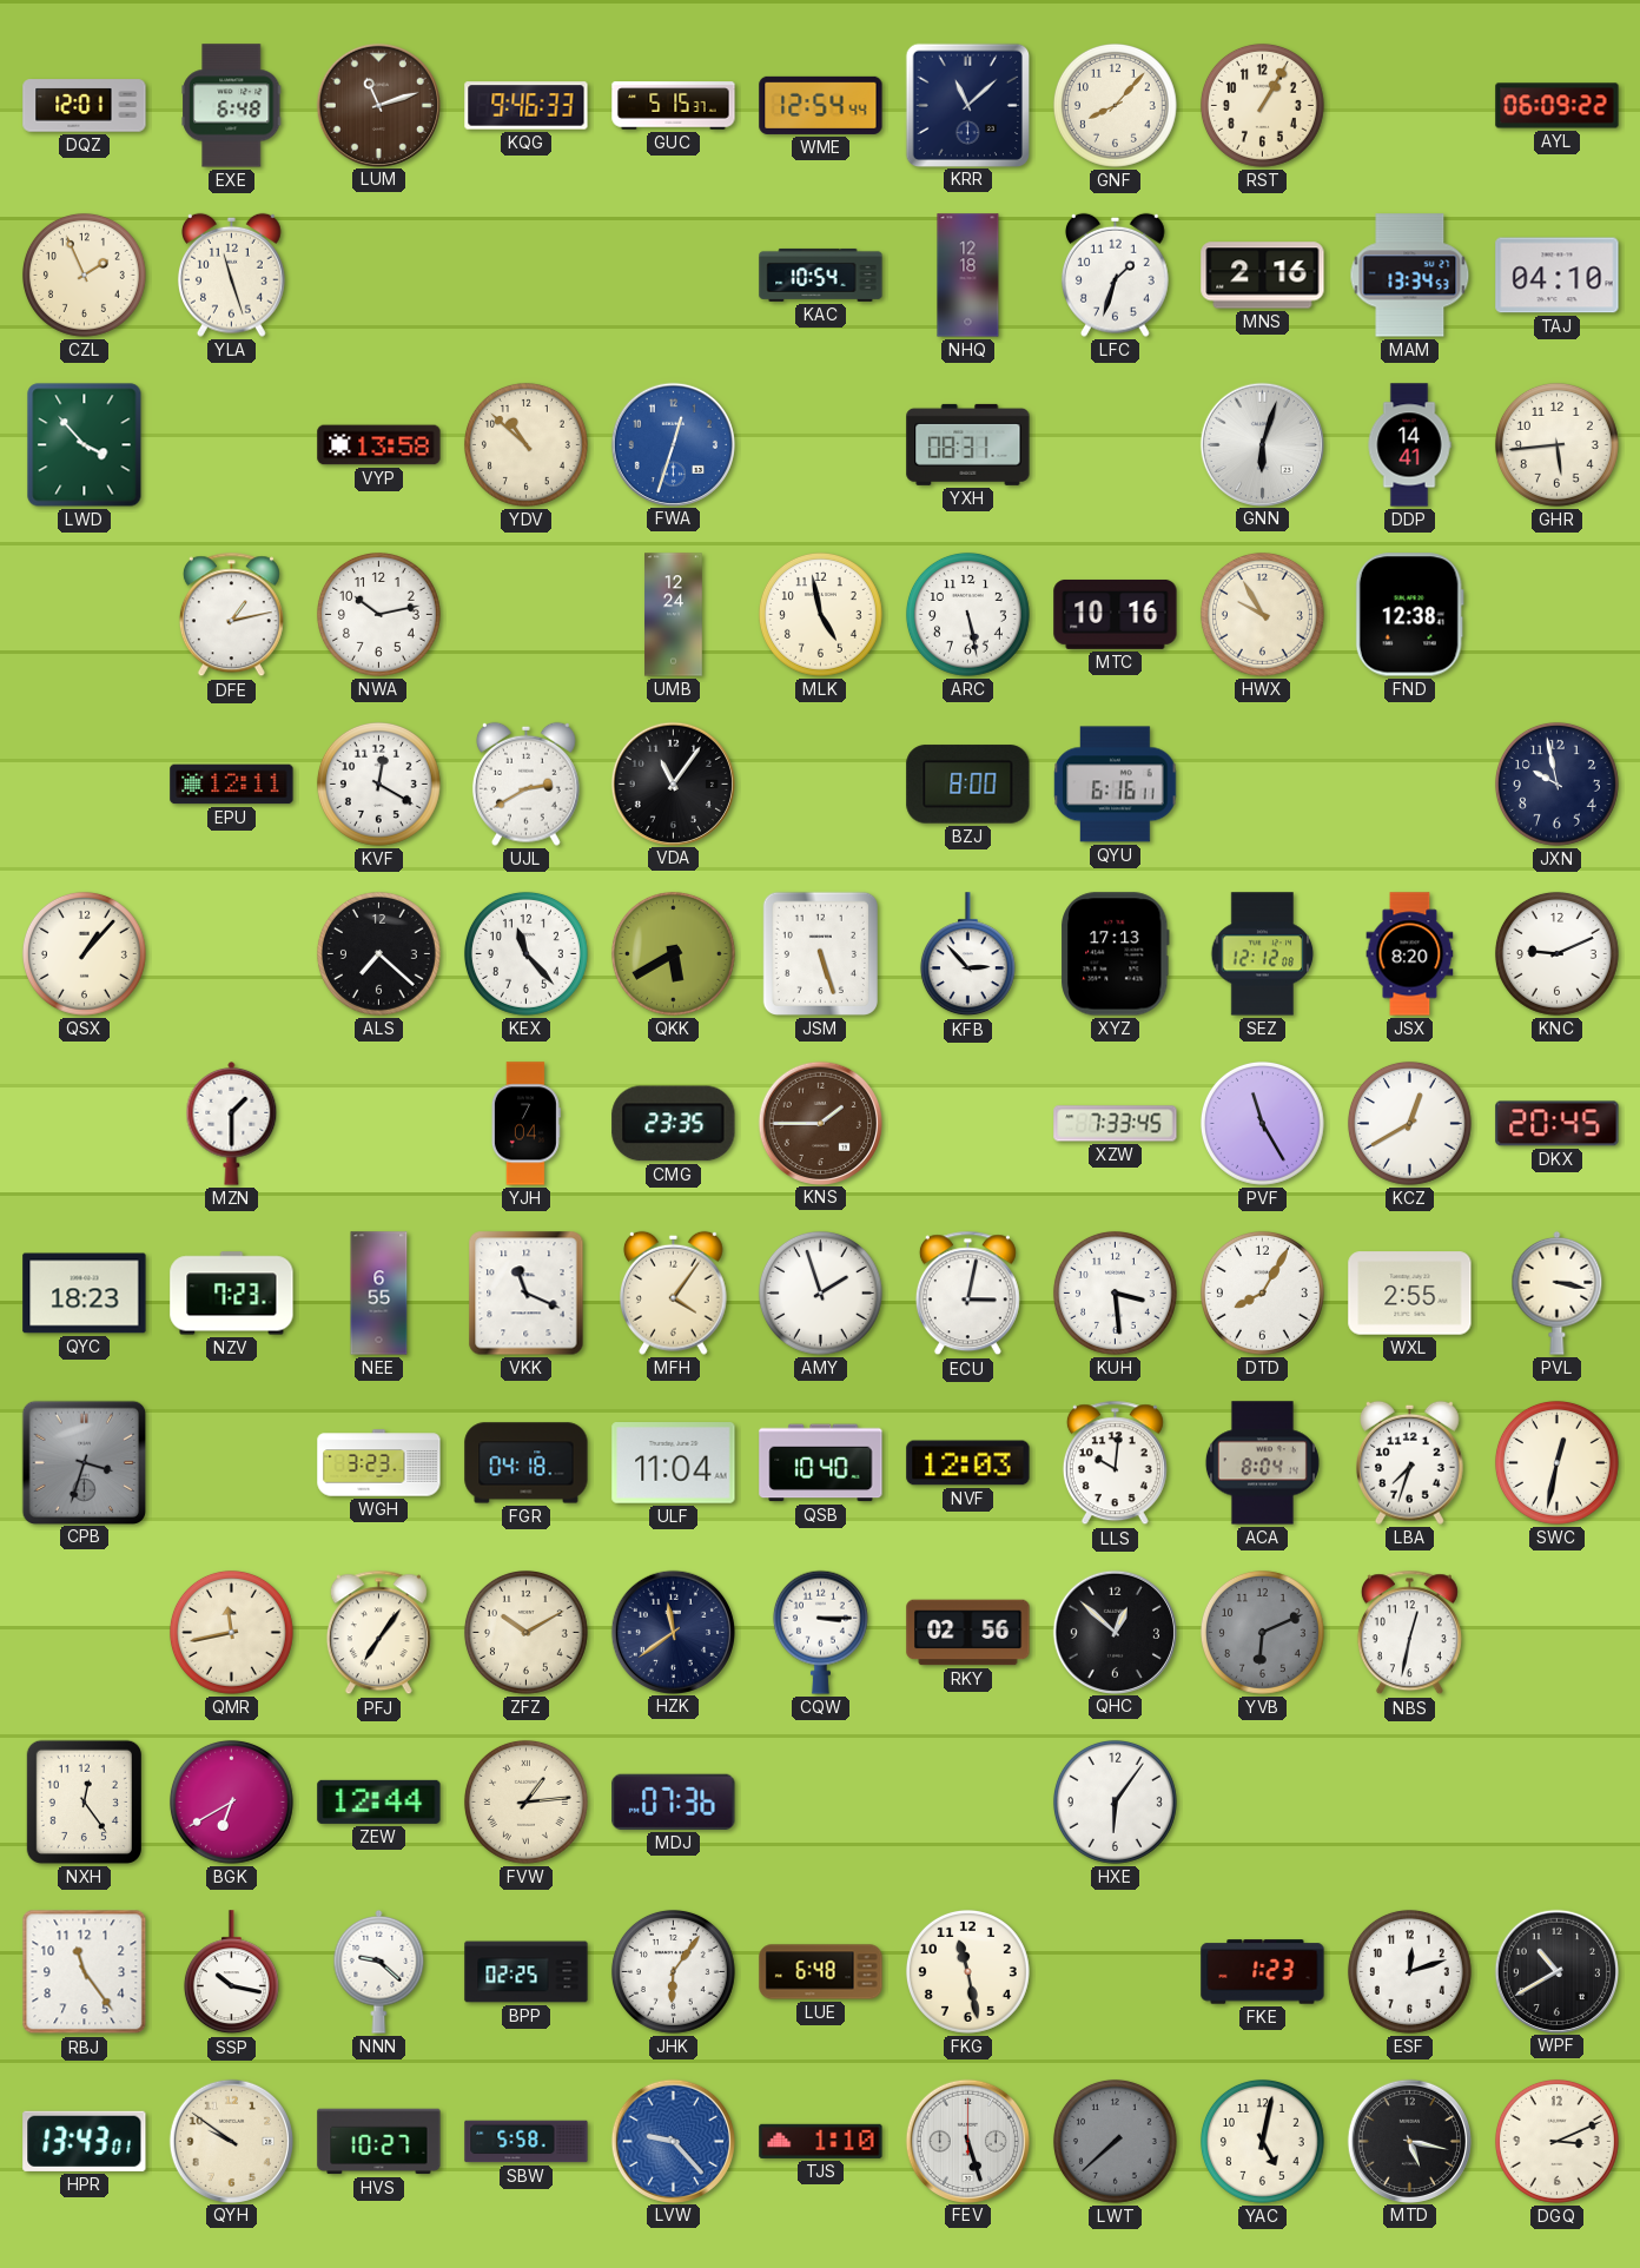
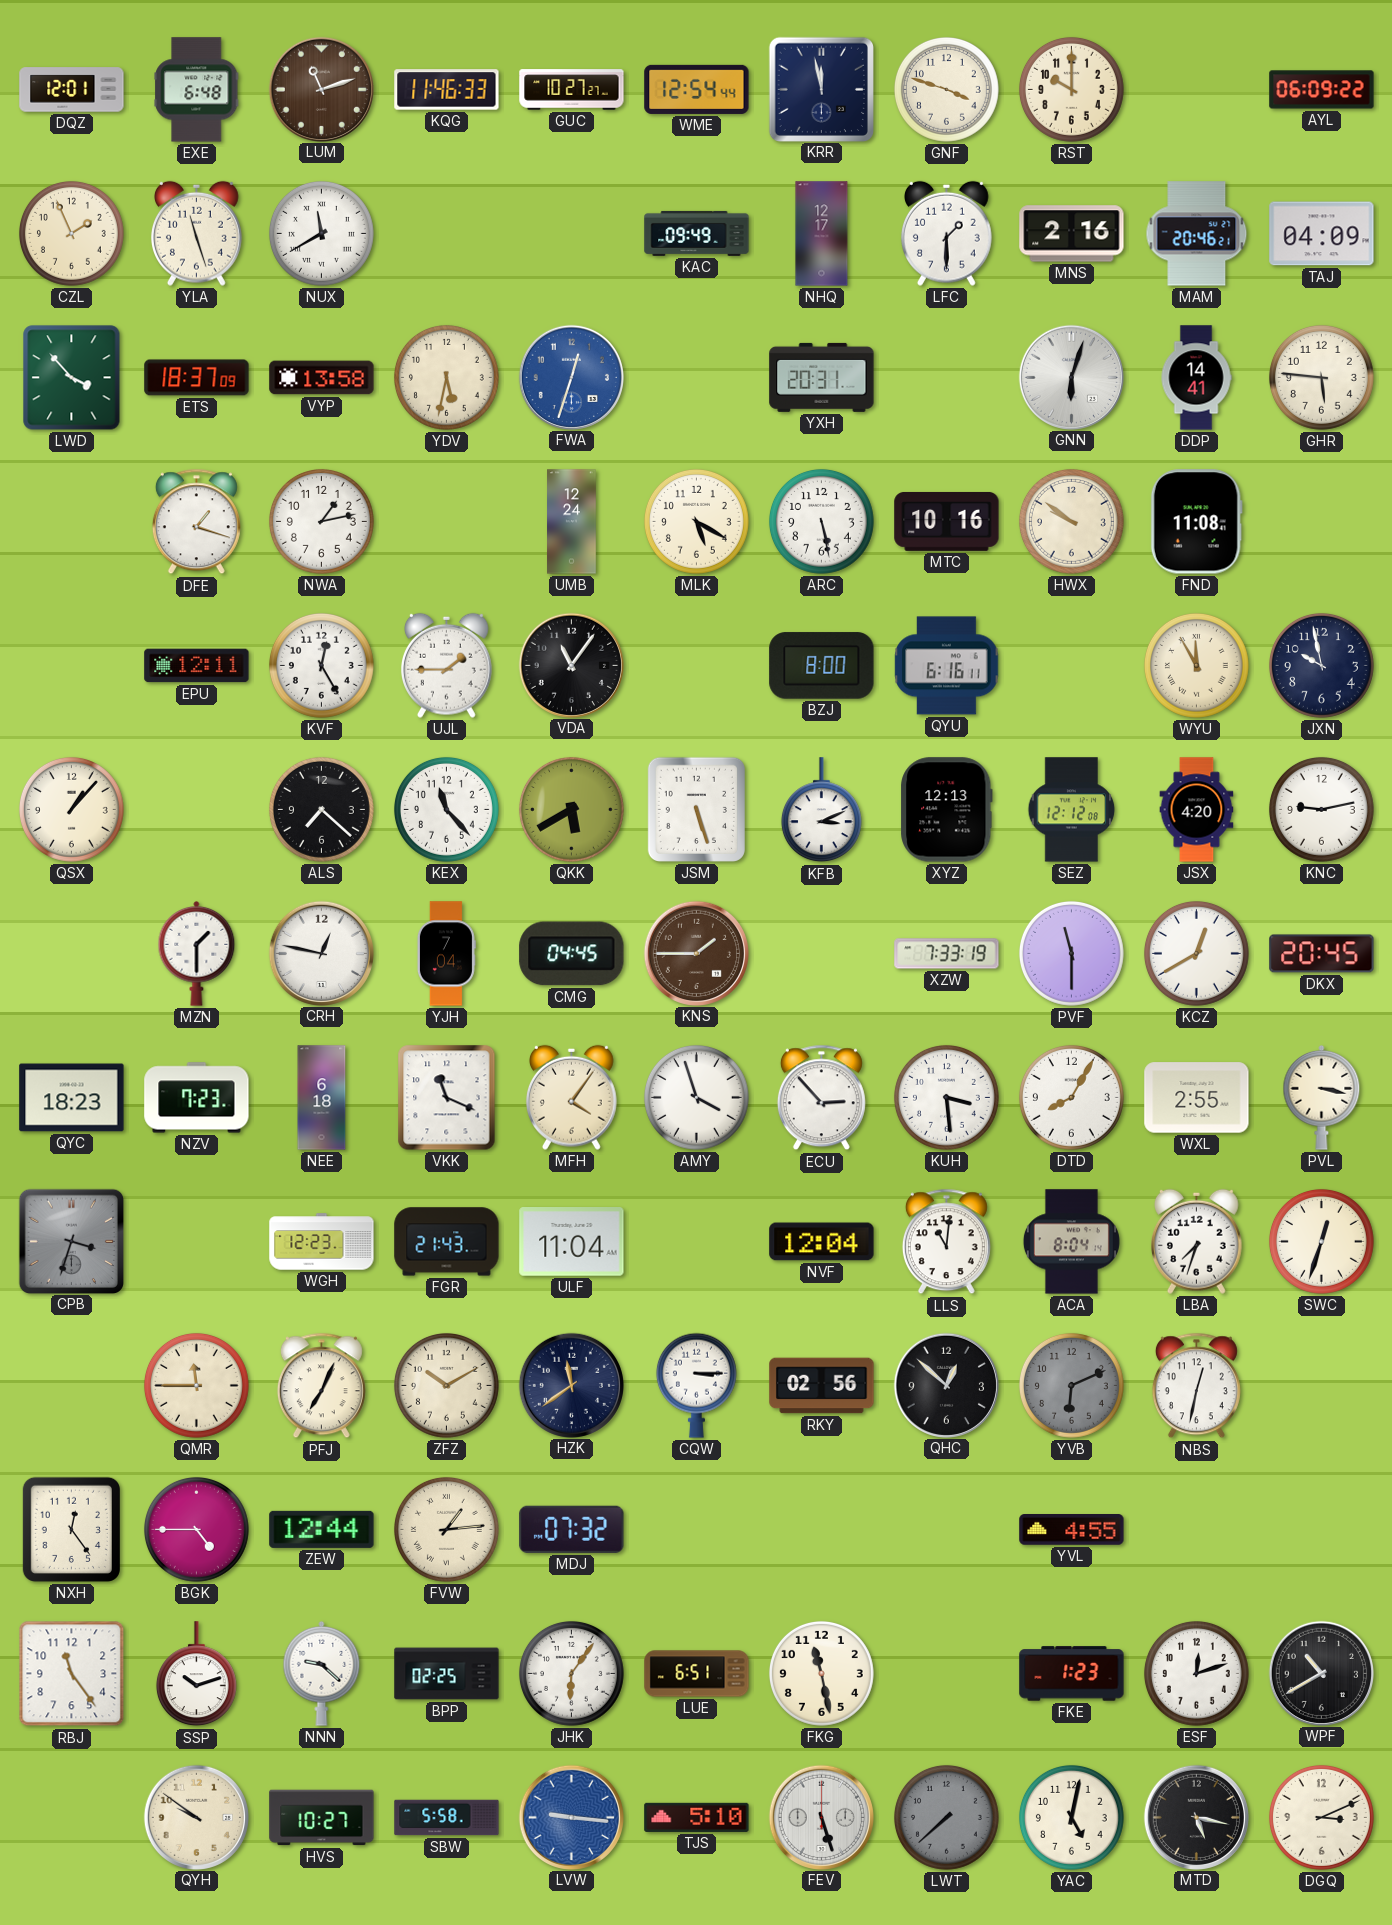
KQG: 9:46 -> 11:46 (447, 90)
GUC: 5:15 -> 10:27 (572, 90)
KRR: 11:08 -> 11:58 (821, 89)
GNF: 8:07 -> 3:48 (946, 89)
RST: 1:05 -> 10:00 (1071, 89)
NUX: none -> 11:40 (321, 233)
KAC: 10:54 -> 09:49 (697, 233)
NHQ: 12:18 -> 12:17 (822, 234)
LFC: 1:33 -> 1:30 (946, 233)
MAM: 13:34 -> 20:46 (1197, 234)
TAJ: 04:10 -> 04:09 (1322, 234)
ETS: none -> 18:37 (197, 378)
YDV: 10:52 -> 5:32 (446, 377)
YXH: 08:31 -> 20:31 (822, 377)
GHR: 5:44 -> 5:46 (1321, 377)
DFE: 1:13 -> 1:18 (196, 522)
NWA: 10:13 -> 1:13 (321, 521)
MLK: 4:58 -> 5:20 (696, 521)
HWX: 9:55 -> 9:51 (1071, 521)
FND: 12:38 -> 11:08 (1196, 522)
KVF: 12:20 -> 12:25 (321, 665)
UJL: 2:40 -> 1:45 (446, 665)
WYU: none -> 11:55 (1196, 665)
KFB: 2:53 -> 3:11 (821, 810)
XYZ: 17:13 -> 12:13 (947, 810)
JSX: 8:20 -> 4:20 (1197, 810)
KNC: 9:11 -> 9:13 (1321, 809)
CRH: none -> 12:47 (321, 953)
CMG: 23:35 -> 04:45 (572, 954)
XZW: 7:33:45 -> 7:33:19 (947, 954)
PVF: 11:25 -> 11:30 (1071, 953)
NEE: 6:55 -> 6:18 (322, 1098)
AMY: 1:57 -> 3:57 (696, 1097)
ECU: 3:02 -> 2:53 (821, 1098)
WGH: 3:23 -> 12:23 (322, 1242)
FGR: 04:18 -> 21:43 (447, 1242)
QSB: 10:40 -> none (821, 1463)
NVF: 12:03 -> 12:04 (822, 1242)
LLS: 10:01 -> 11:01 (946, 1242)
SWC: 12:32 -> 12:33 (1321, 1241)
QMR: 11:43 -> 11:45 (196, 1385)
PFJ: 7:06 -> 7:04 (321, 1386)
BGK: 6:40 -> 4:45 (196, 1529)
MDJ: 07:36 -> 07:32 (572, 1529)
HXE: 6:06 -> none (1115, 1801)
YVL: none -> 4:55 (1072, 1530)
SSP: 10:17 -> 10:12 (196, 1674)
LUE: 6:48 -> 6:51 (697, 1674)
HPR: 13:43 -> none (85, 2141)
LVW: 9:23 -> 9:16 (571, 1817)
TJS: 1:10 -> 5:10 (697, 1817)
